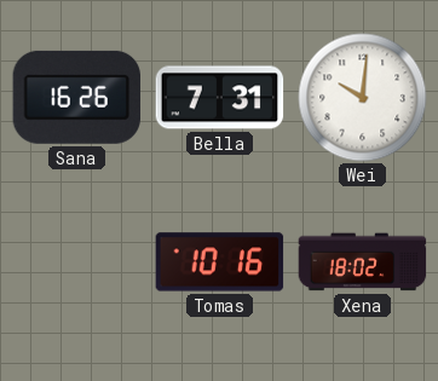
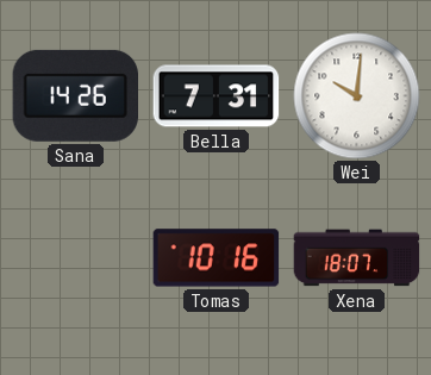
Sana: 16:26 -> 14:26 (76, 95)
Xena: 18:02 -> 18:07 (357, 258)
